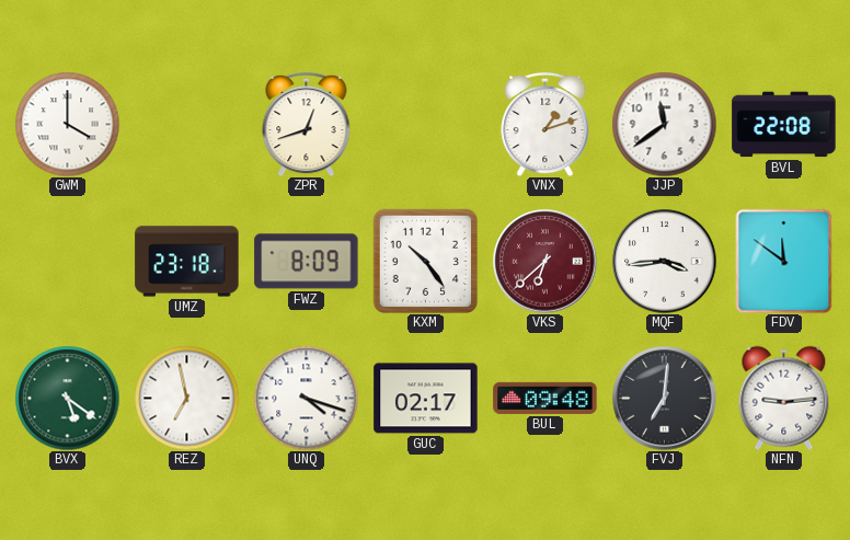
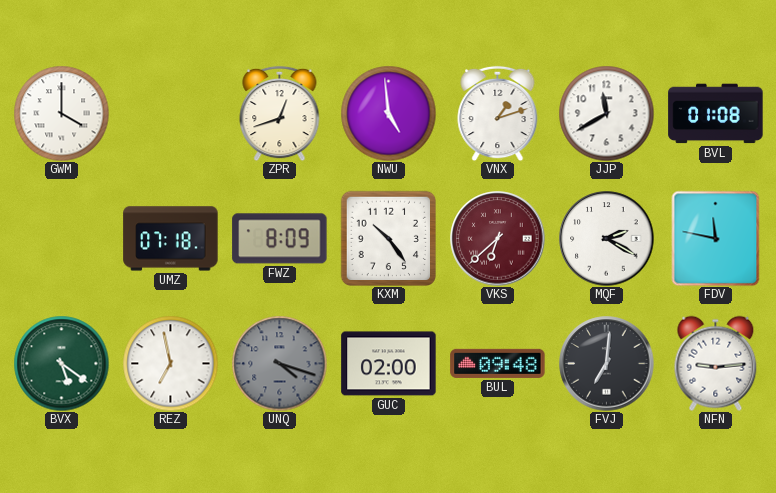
NWU: none -> 4:59 (388, 113)
JJP: 11:39 -> 11:40 (606, 113)
BVL: 22:08 -> 01:08 (716, 114)
UMZ: 23:18 -> 07:18 (171, 239)
MQF: 3:44 -> 2:20 (607, 239)
FDV: 11:51 -> 11:47 (716, 238)
UNQ dial: white -> grey (279, 363)
GUC: 02:17 -> 02:00 (389, 364)
